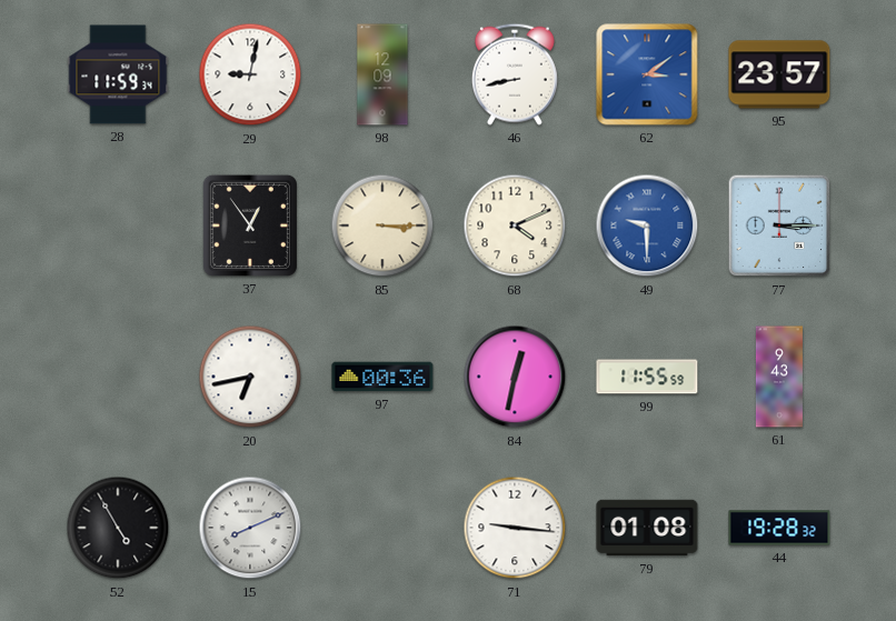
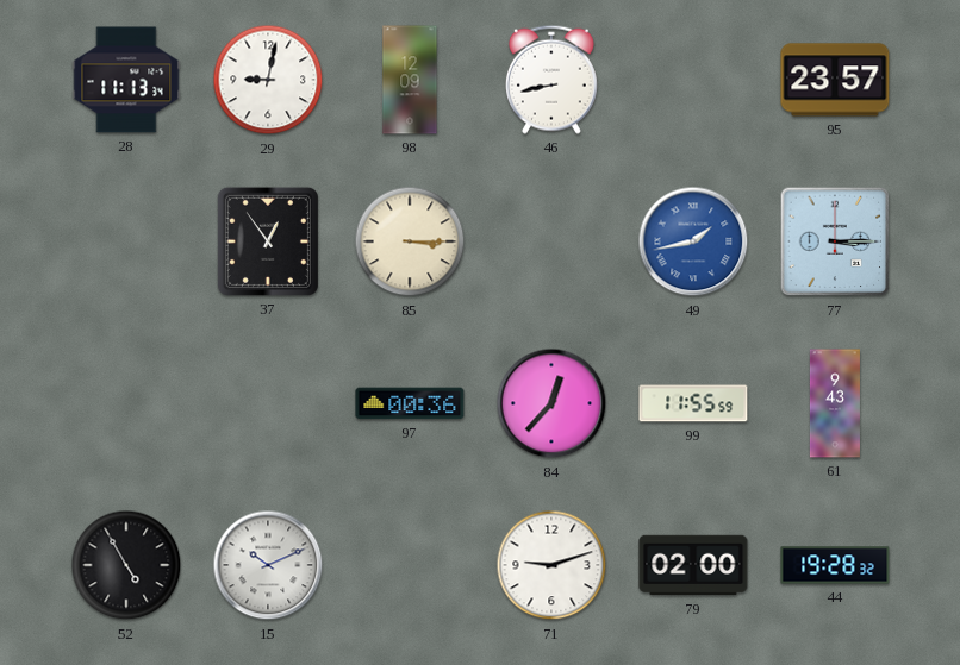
28: 11:59 -> 11:13 (126, 80)
62: 3:09 -> none (647, 74)
68: 4:11 -> none (515, 226)
49: 9:30 -> 1:43 (693, 241)
20: 6:43 -> none (250, 377)
84: 12:32 -> 12:37 (551, 403)
15: 8:11 -> 10:11 (268, 565)
71: 9:16 -> 9:12 (551, 565)
79: 01:08 -> 02:00 (693, 565)
